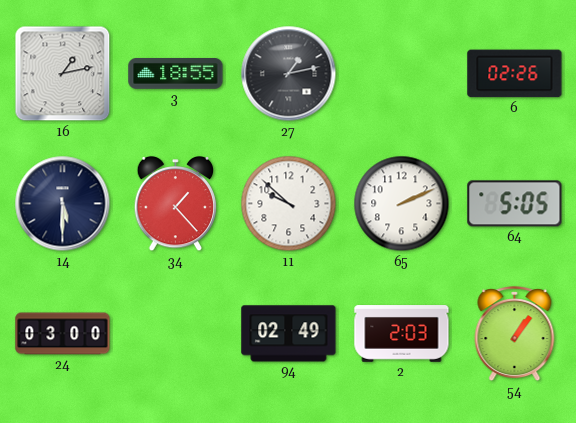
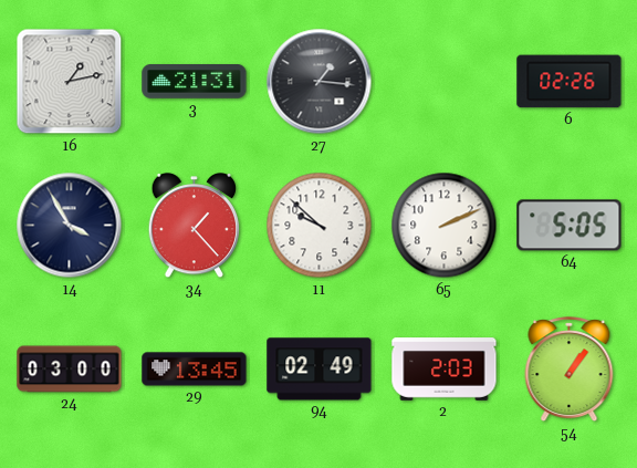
3: 18:55 -> 21:31 (195, 82)
27: 1:13 -> 1:16 (320, 82)
14: 5:30 -> 3:55 (70, 226)
29: none -> 13:45 (195, 370)
